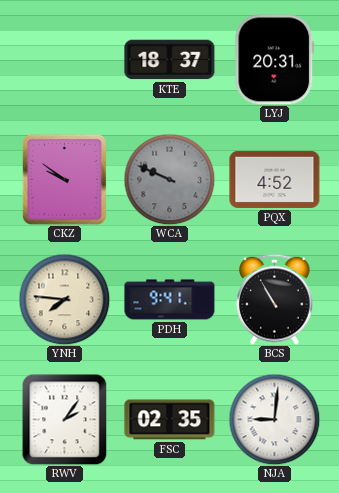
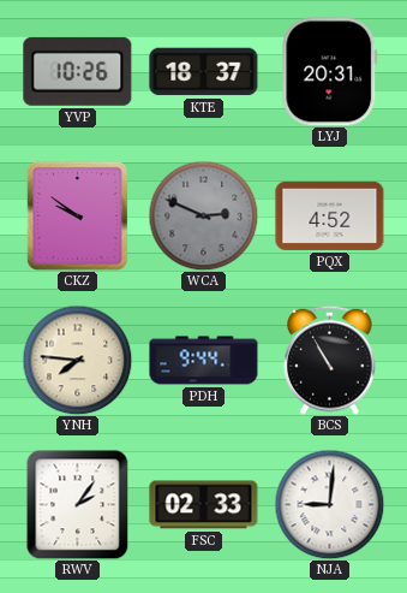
YVP: none -> 10:26 (78, 71)
WCA: 9:49 -> 2:49 (203, 215)
PDH: 9:41 -> 9:44 (204, 361)
FSC: 02:35 -> 02:33 (204, 505)
